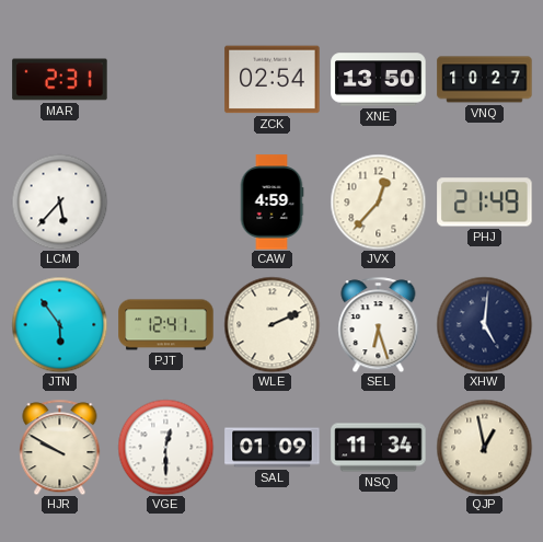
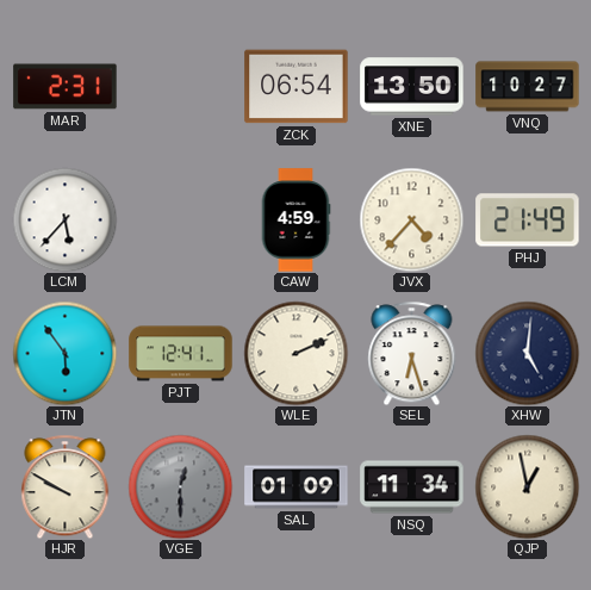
ZCK: 02:54 -> 06:54 (297, 87)
JVX: 12:37 -> 4:37 (411, 219)
VGE dial: white -> grey (180, 486)
